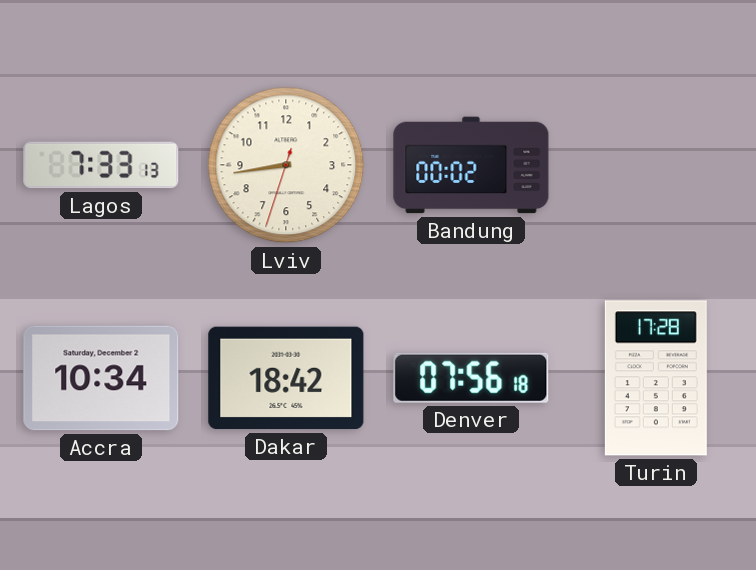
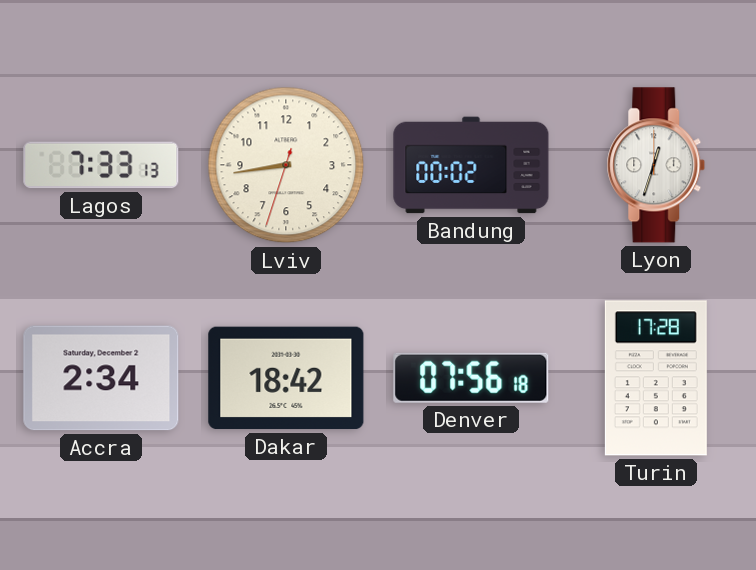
Lyon: none -> 12:33 (656, 165)
Accra: 10:34 -> 2:34 (101, 378)
